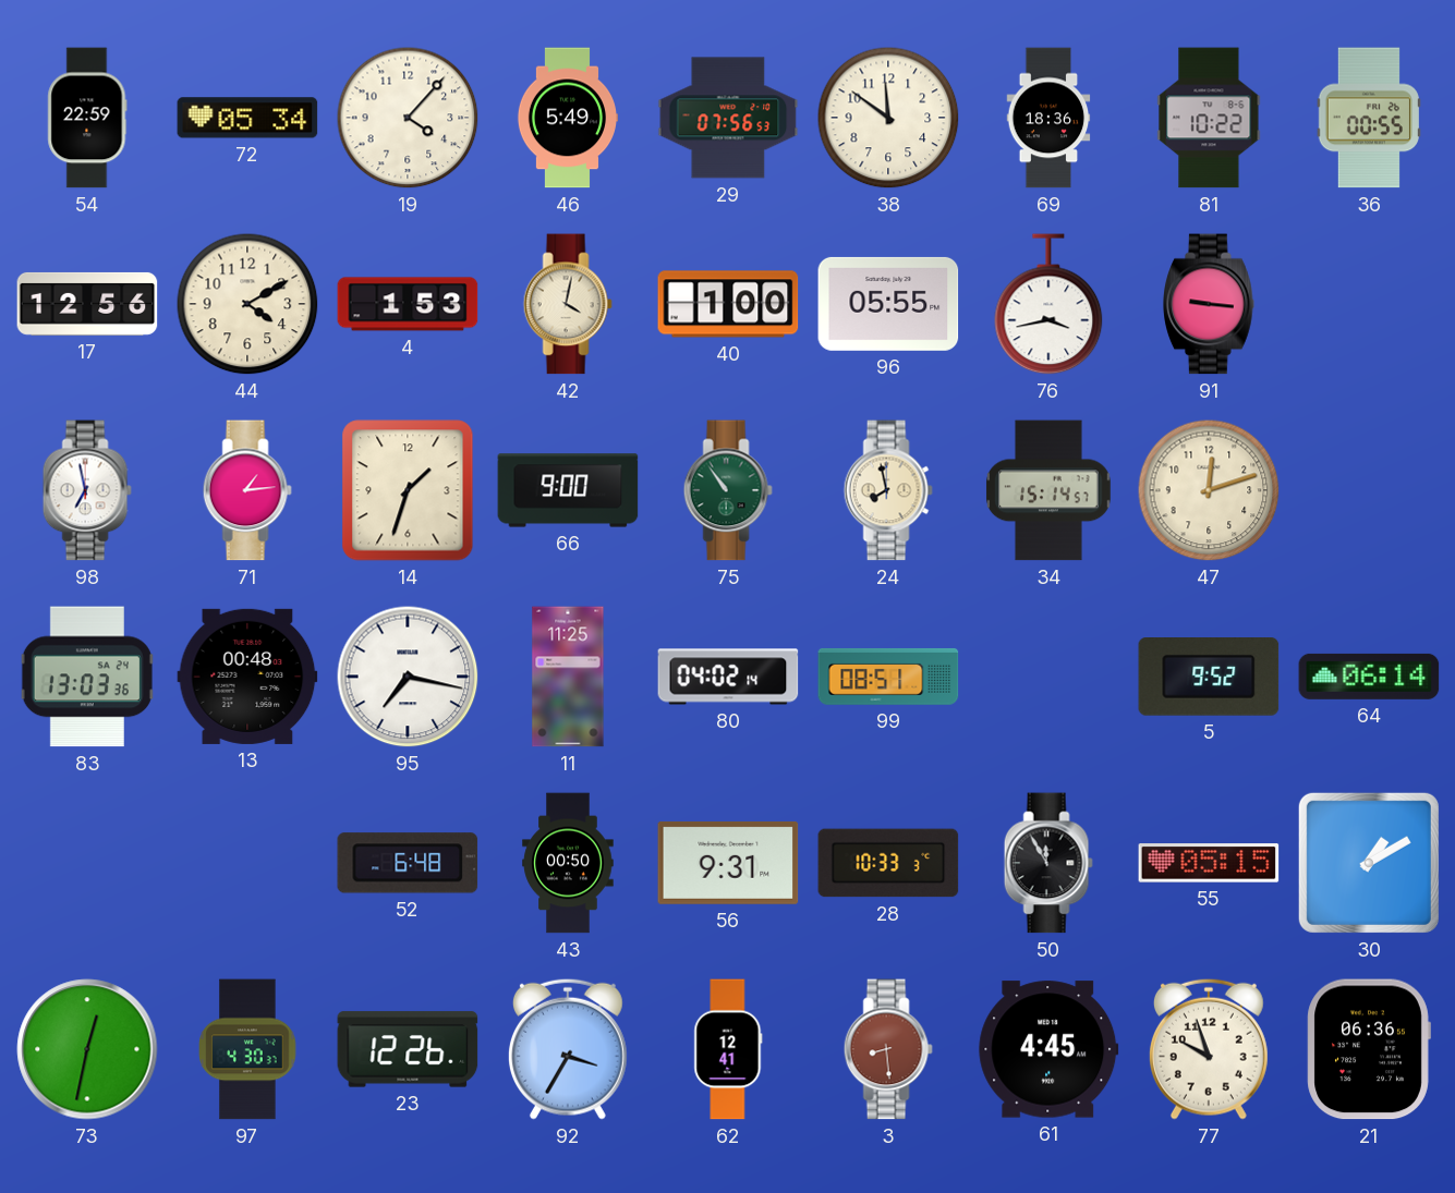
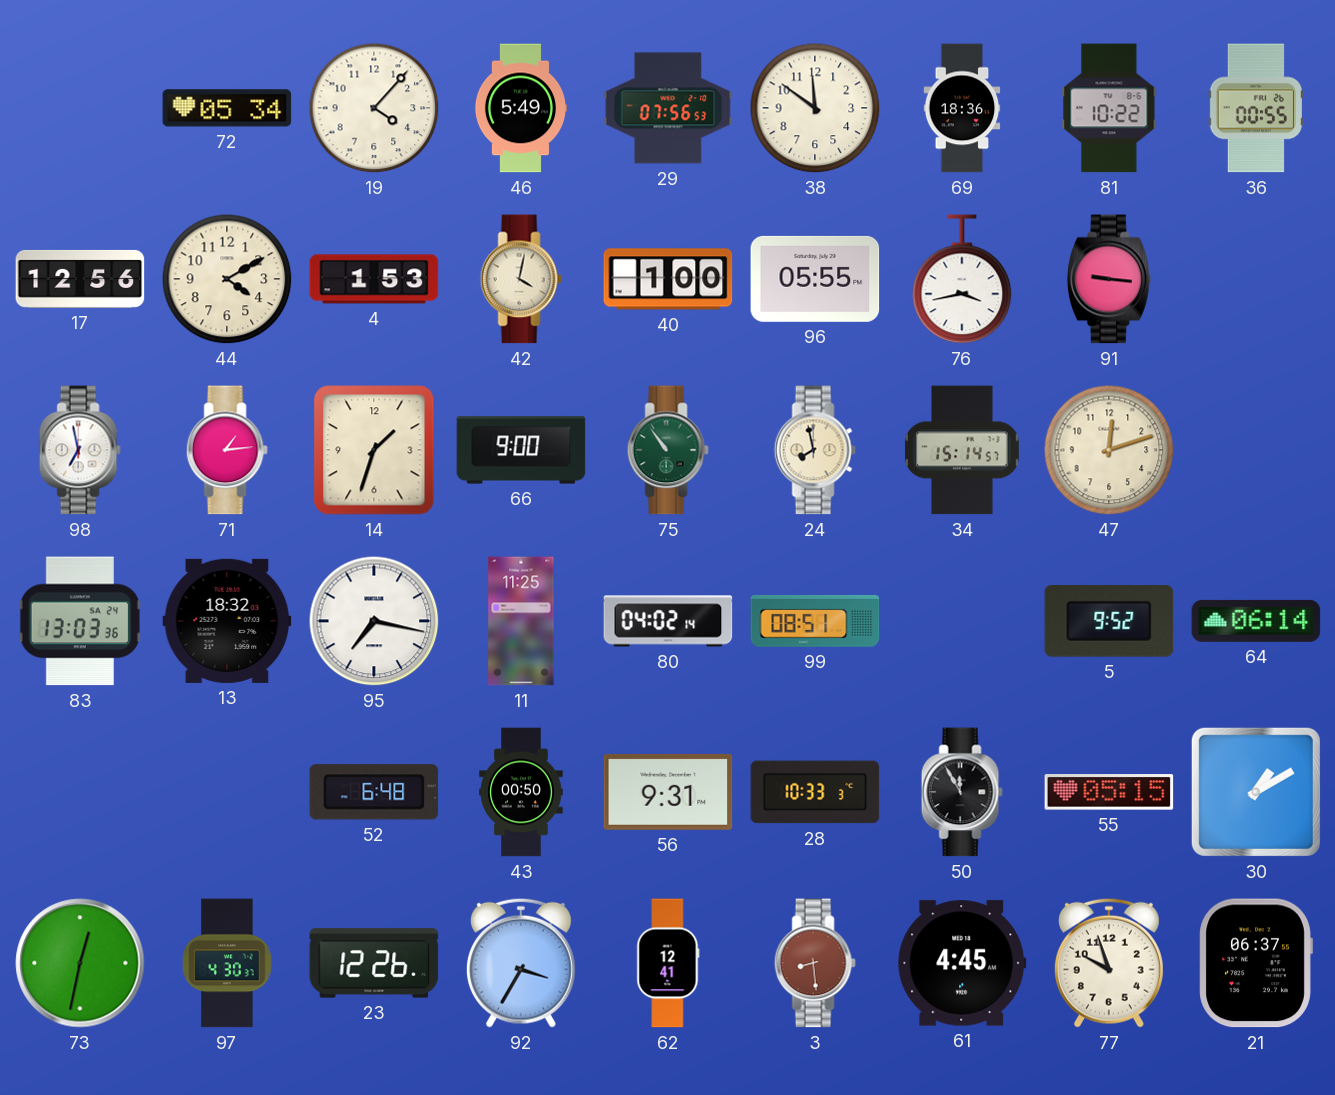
54: 22:59 -> none (87, 118)
13: 00:48 -> 18:32 (227, 621)
21: 06:36 -> 06:37 (1256, 963)
